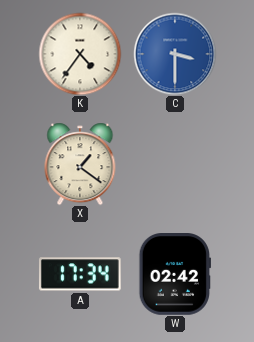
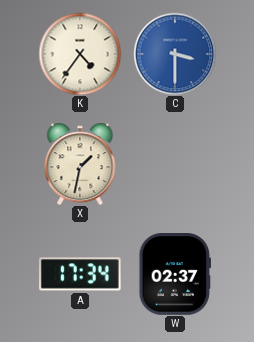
X: 1:21 -> 1:32 (80, 164)
W: 02:42 -> 02:37 (174, 275)
